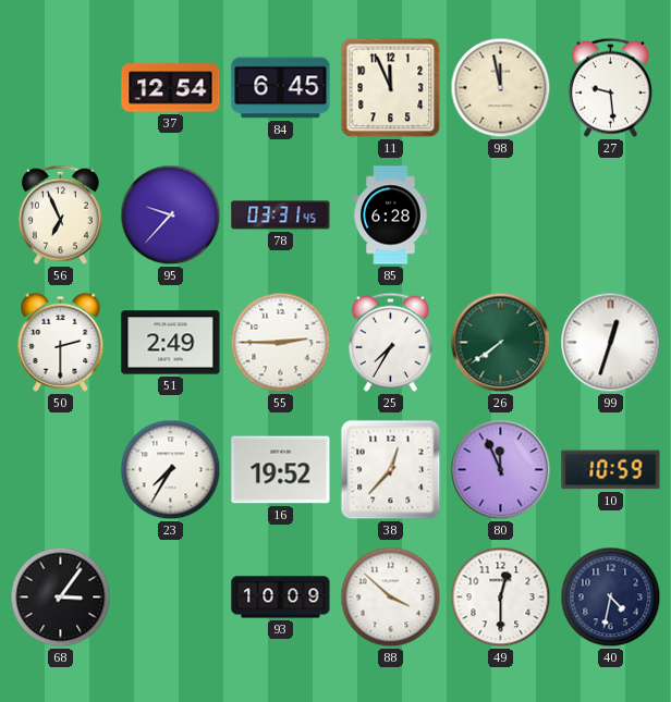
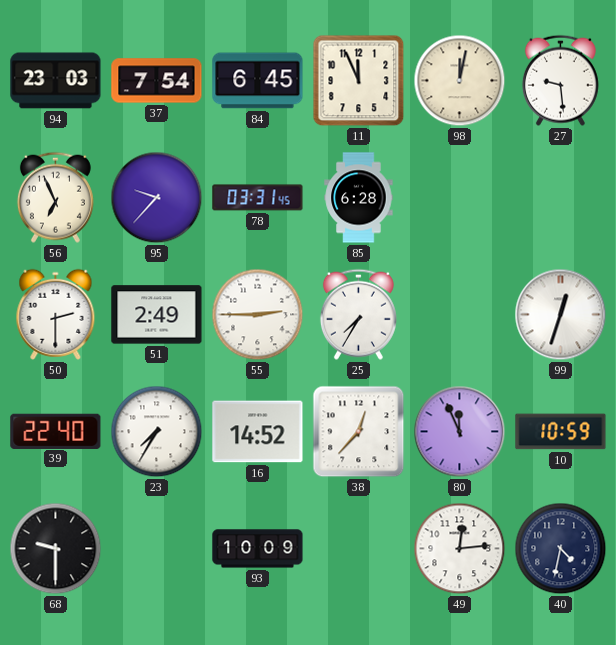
94: none -> 23:03 (56, 81)
37: 12:54 -> 7:54 (157, 81)
98: 11:58 -> 12:02 (460, 81)
26: 7:39 -> none (501, 343)
39: none -> 22:40 (56, 431)
16: 19:52 -> 14:52 (258, 432)
68: 3:06 -> 9:30 (56, 549)
88: 3:52 -> none (391, 598)
49: 12:30 -> 12:14 (460, 549)
